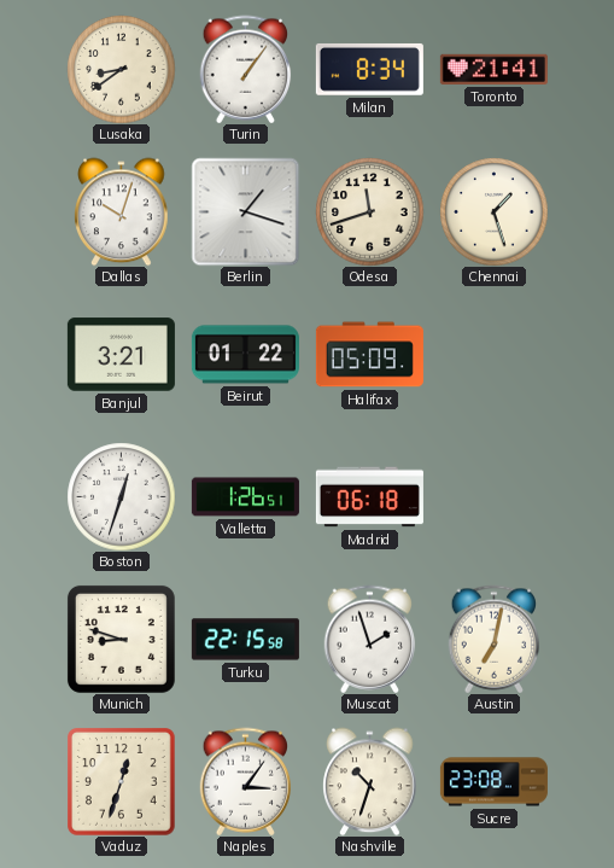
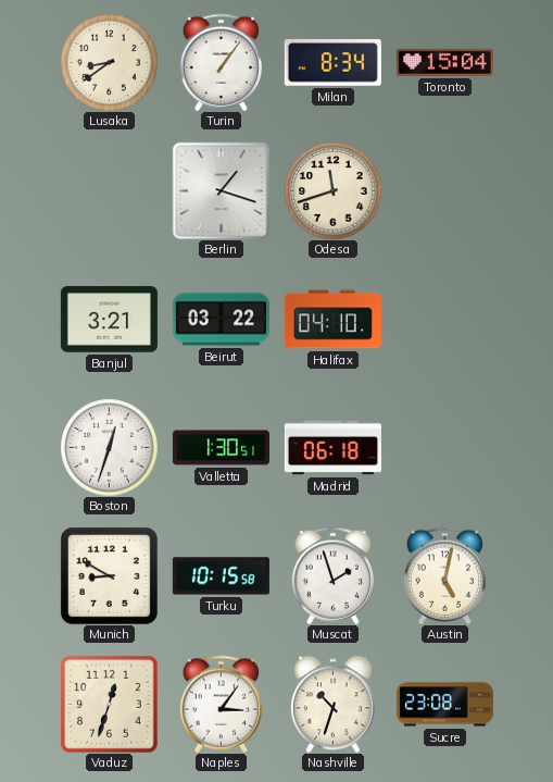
Toronto: 21:41 -> 15:04 (444, 62)
Dallas: 10:03 -> none (122, 211)
Chennai: 1:27 -> none (493, 211)
Beirut: 01:22 -> 03:22 (221, 320)
Halifax: 05:09 -> 04:10 (332, 320)
Valletta: 1:26 -> 1:30 (221, 448)
Munich: 8:48 -> 8:50 (109, 575)
Turku: 22:15 -> 10:15 (221, 576)
Austin: 7:02 -> 5:02 (445, 575)
